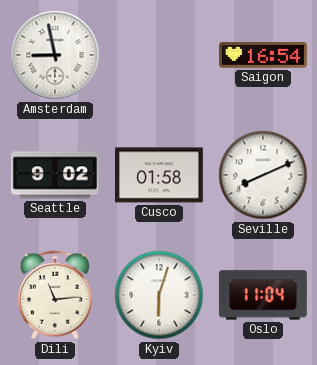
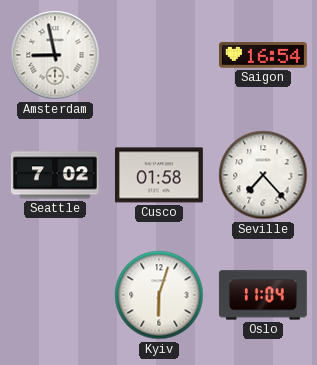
Seattle: 9:02 -> 7:02 (55, 175)
Seville: 8:11 -> 7:23 (263, 175)
Dili: 11:14 -> none (55, 295)
